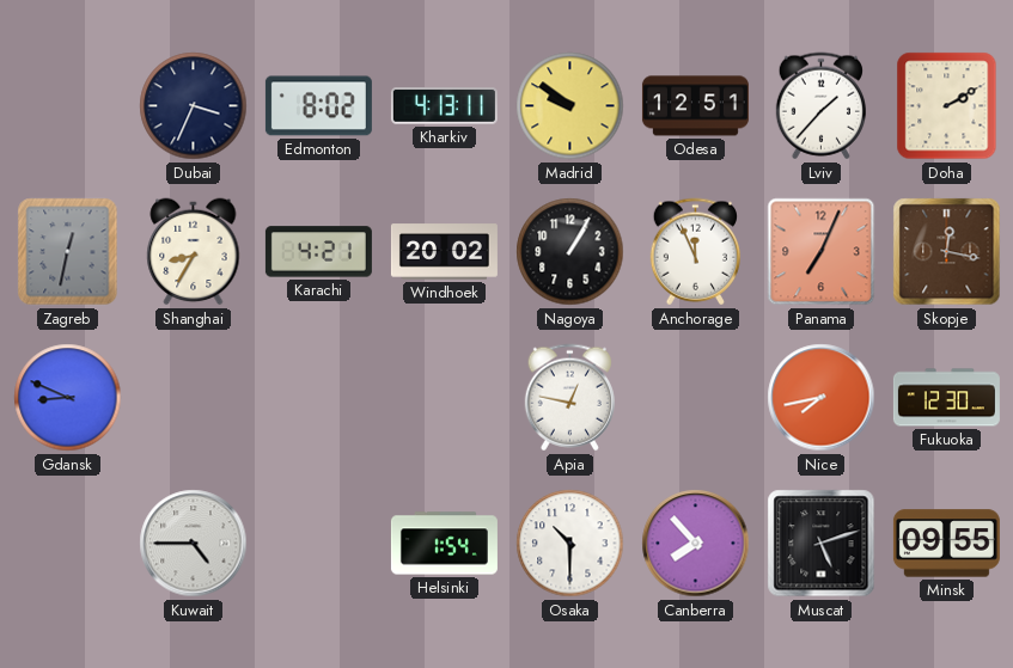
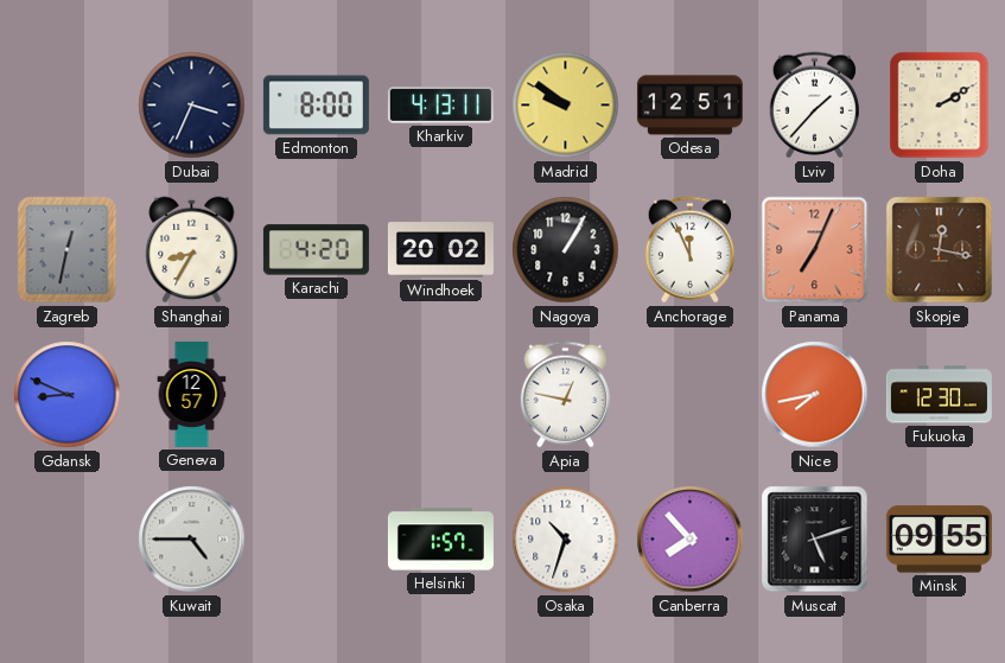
Edmonton: 8:02 -> 8:00 (316, 106)
Karachi: 4:21 -> 4:20 (316, 250)
Geneva: none -> 12:57 (192, 394)
Helsinki: 1:54 -> 1:57 (440, 540)
Osaka: 10:30 -> 10:33 (566, 540)
